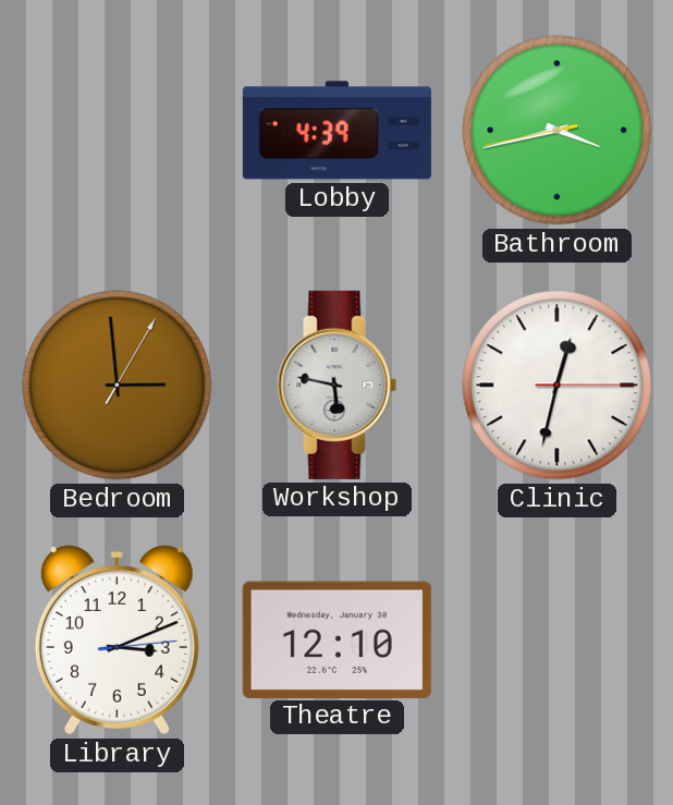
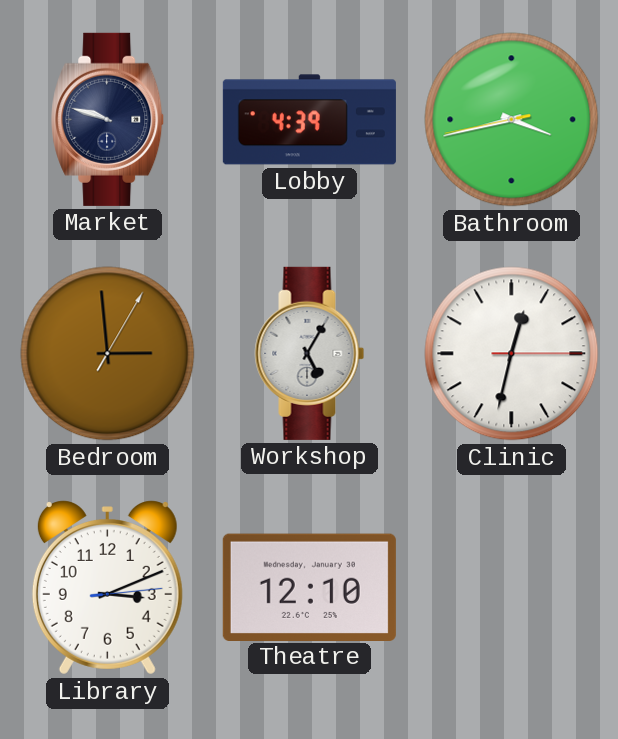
Market: none -> 9:48 (108, 119)
Workshop: 5:47 -> 5:05 (310, 353)
